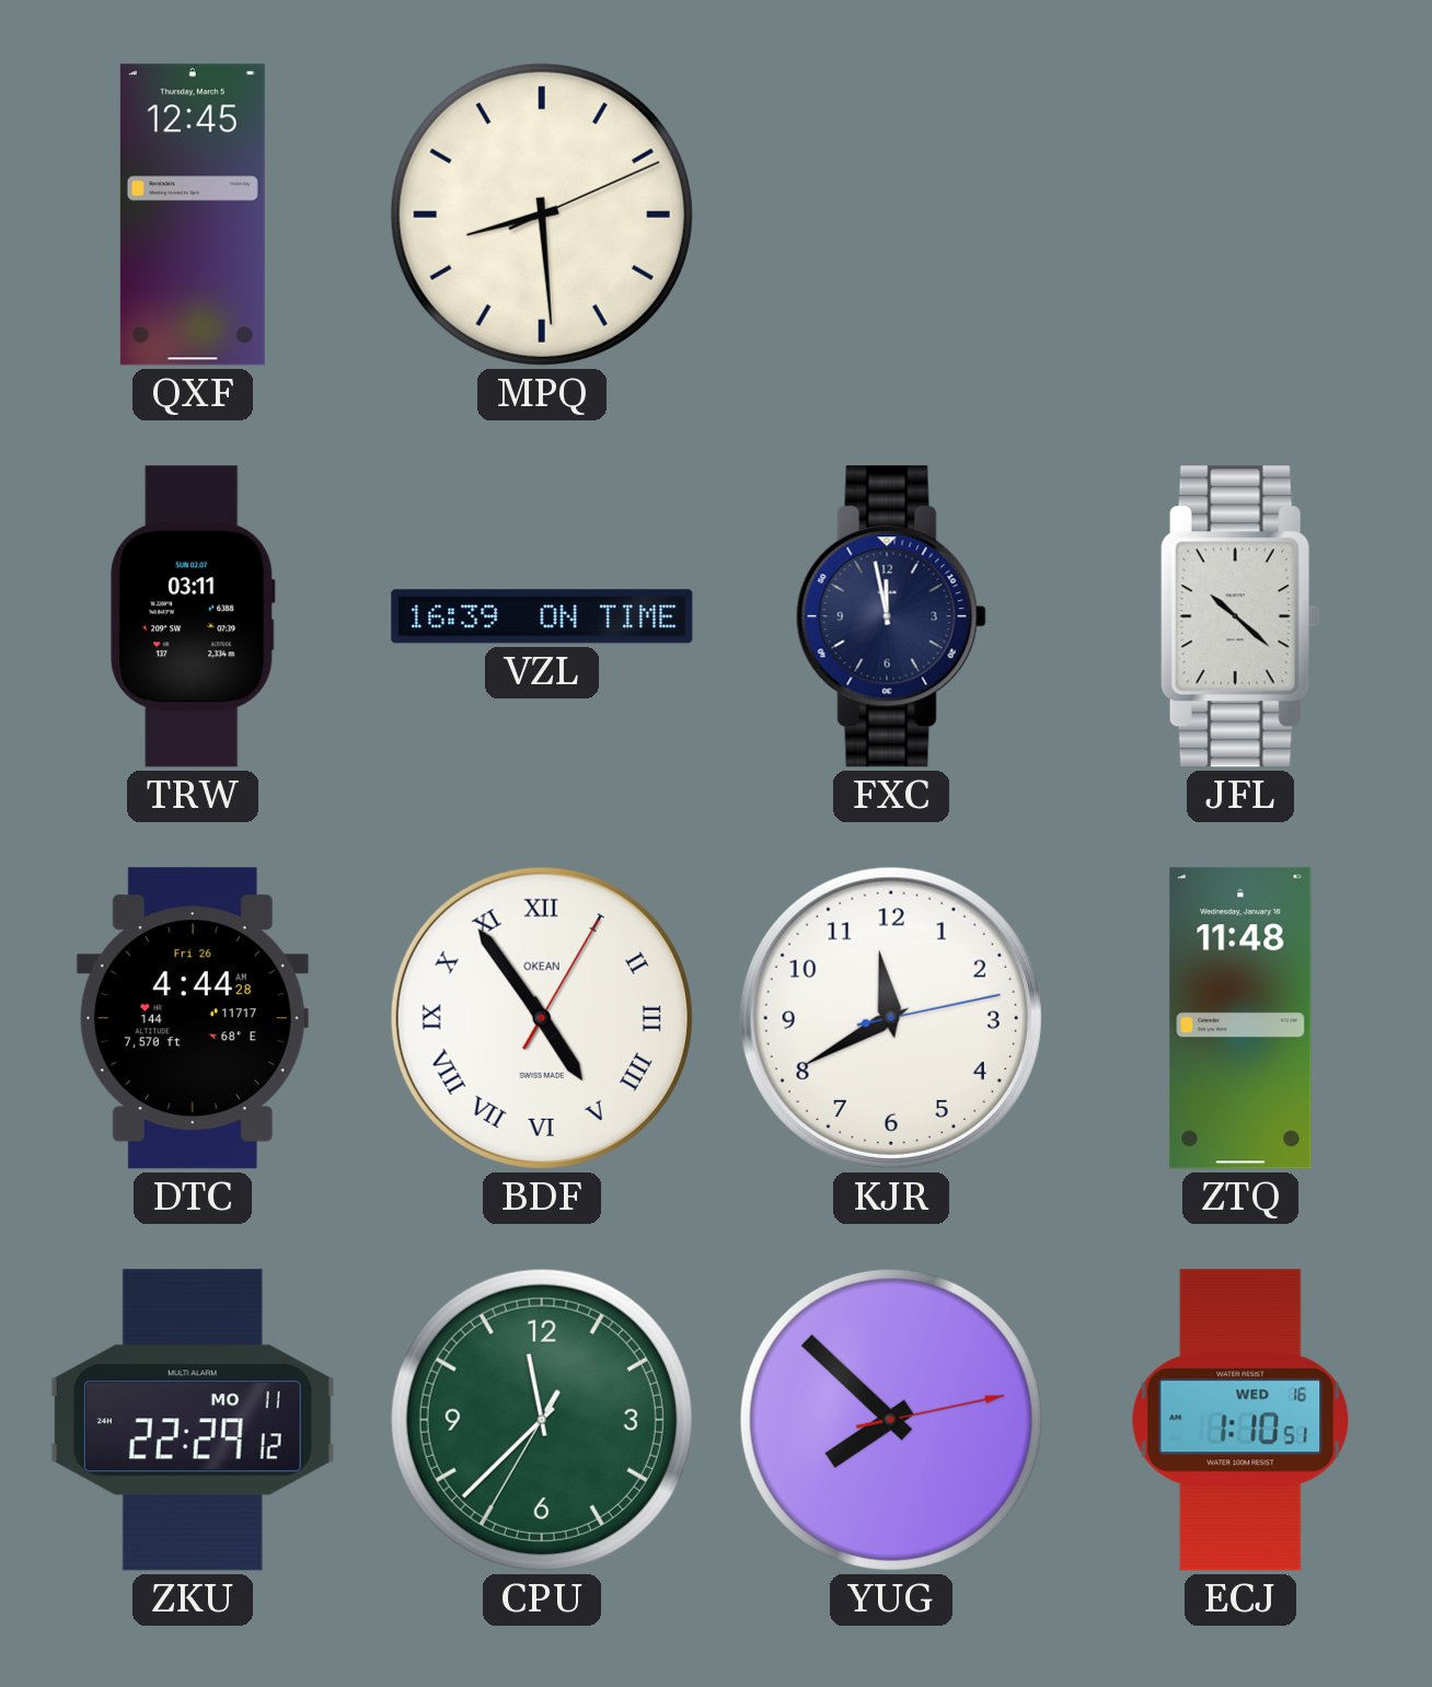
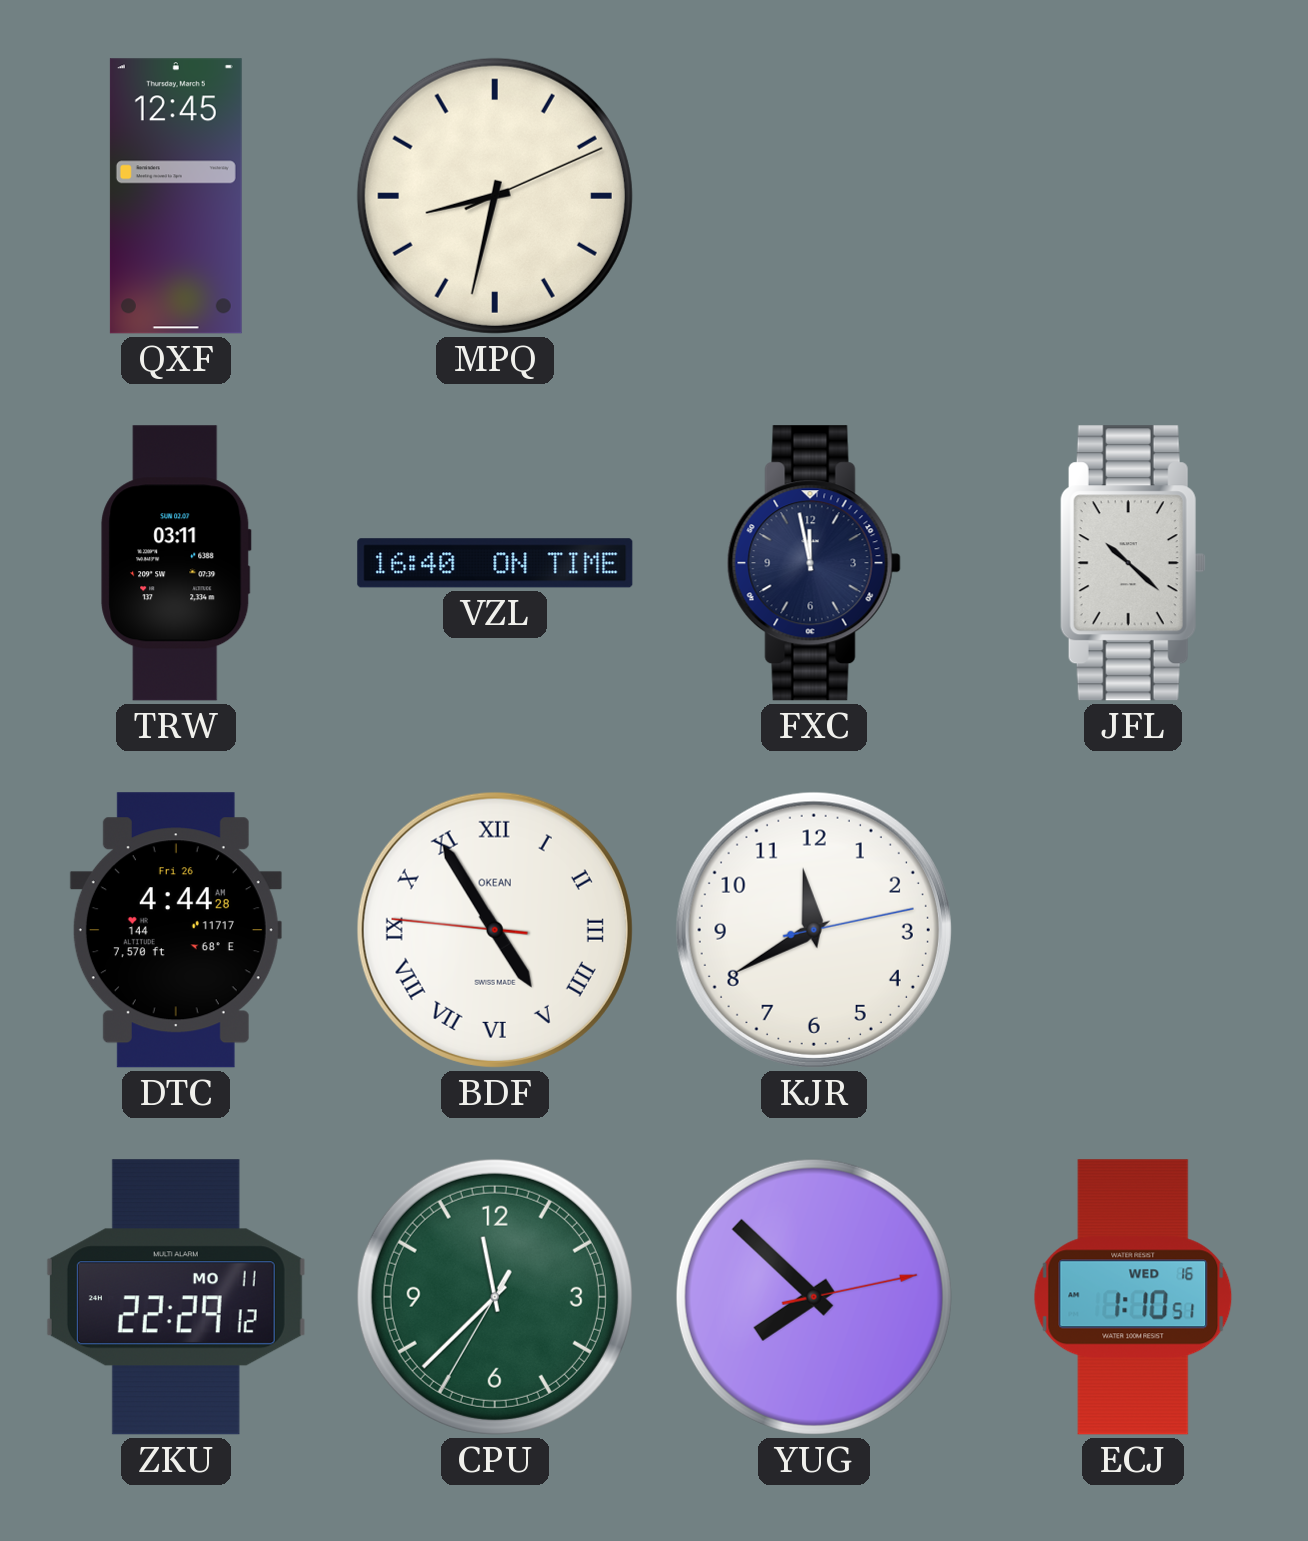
MPQ: 8:29 -> 8:32 (495, 196)
VZL: 16:39 -> 16:40 (495, 563)
BDF: 4:54:05 -> 4:54:46 (495, 930)
ZTQ: 11:48 -> none (1240, 1018)
